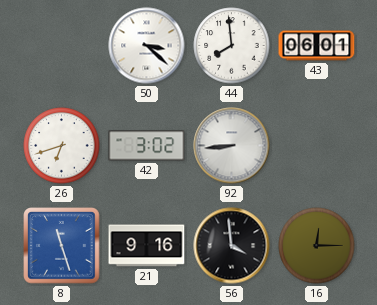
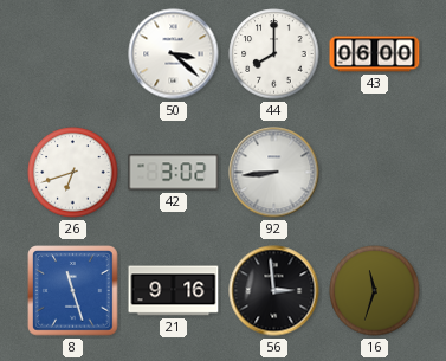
44: 7:59 -> 8:00 (274, 54)
43: 06:01 -> 06:00 (375, 54)
56: 3:59 -> 2:59 (274, 291)
16: 12:15 -> 11:33 (375, 291)
